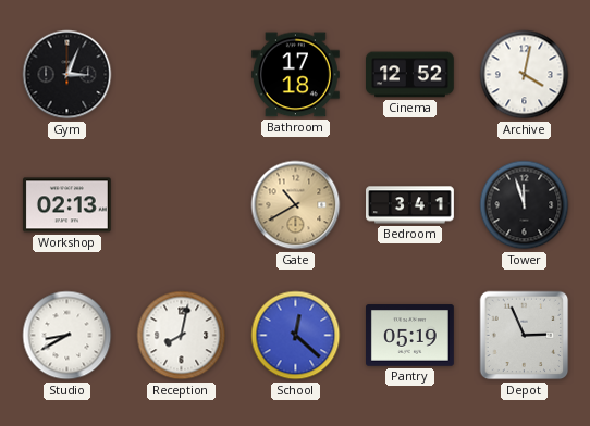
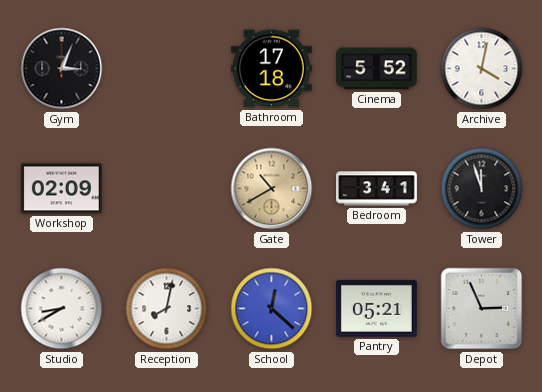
Cinema: 12:52 -> 5:52 (377, 69)
Workshop: 02:13 -> 02:09 (61, 189)
Pantry: 05:19 -> 05:21 (377, 309)
